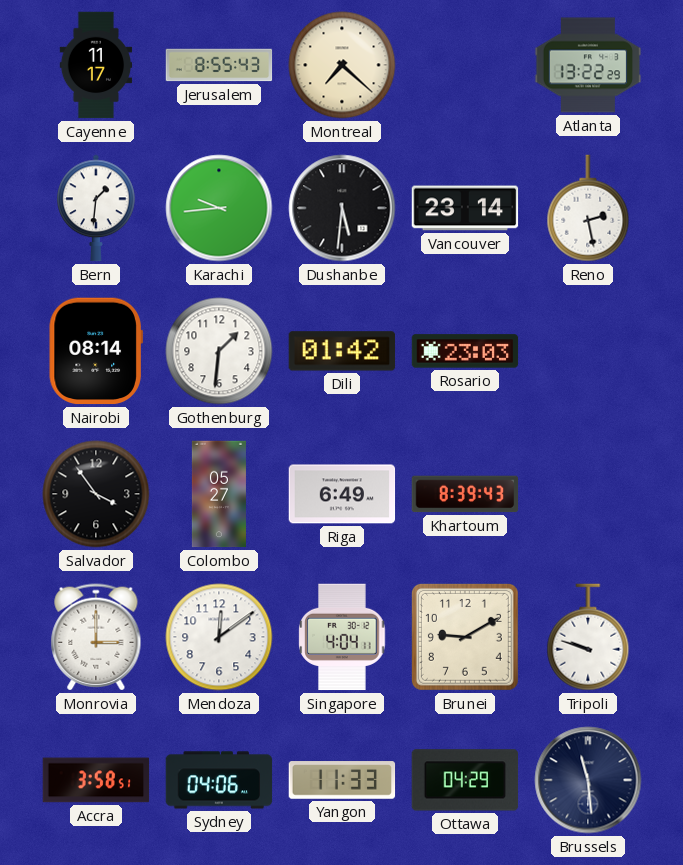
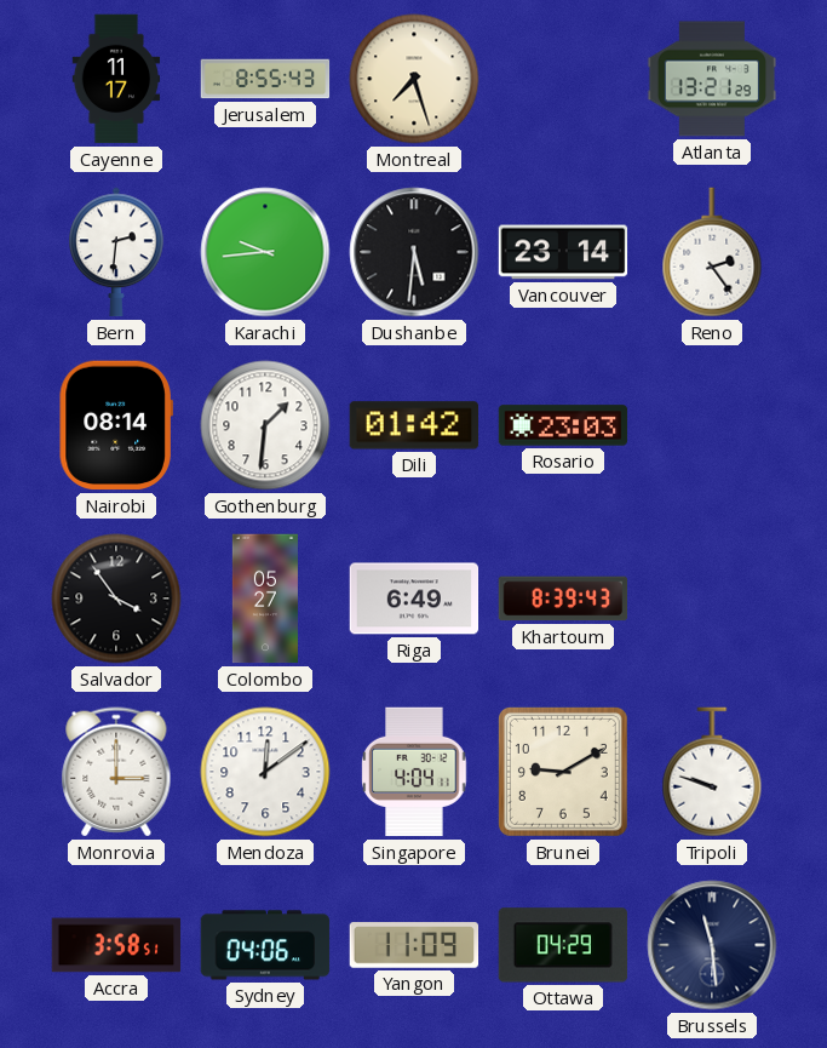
Montreal: 7:22 -> 7:27 (414, 79)
Atlanta: 13:22 -> 13:21 (712, 79)
Bern: 1:31 -> 2:31 (116, 252)
Reno: 2:28 -> 2:24 (712, 252)
Yangon: 11:33 -> 11:09 (414, 945)
